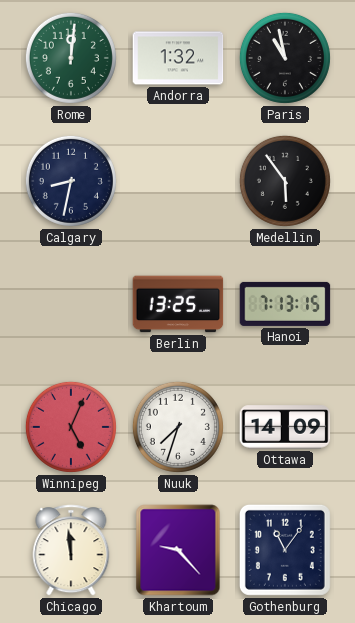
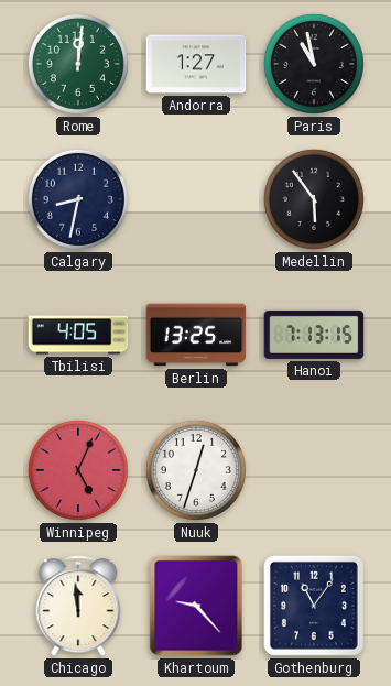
Andorra: 1:32 -> 1:27 (196, 64)
Tbilisi: none -> 4:05 (78, 335)
Nuuk: 7:33 -> 12:33 (196, 470)
Ottawa: 14:09 -> none (285, 427)
